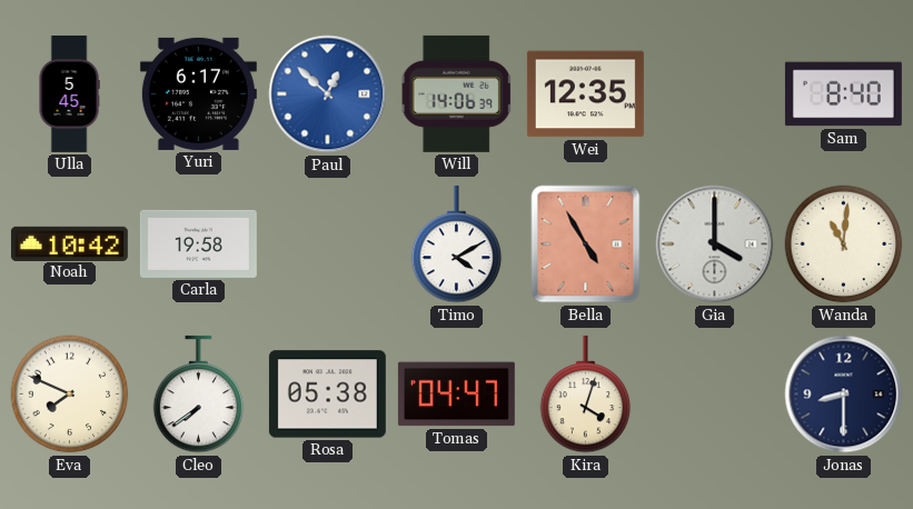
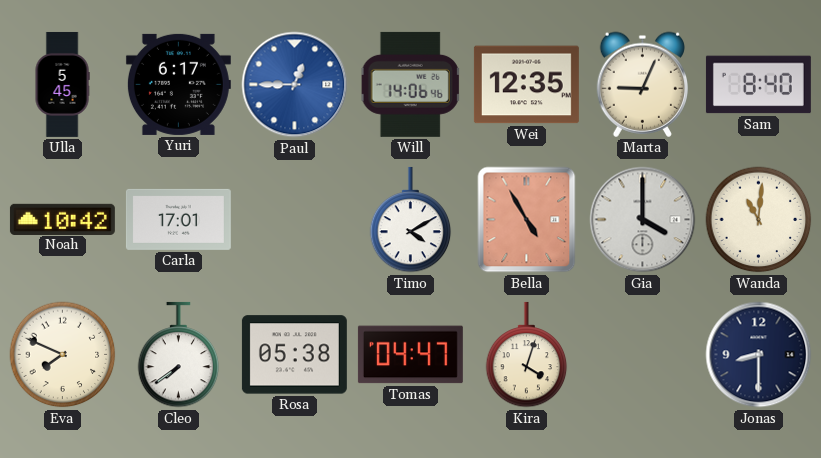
Paul: 12:52 -> 12:45 (295, 85)
Will: 14:06:39 -> 14:06:46 (410, 84)
Marta: none -> 9:04 (642, 84)
Carla: 19:58 -> 17:01 (178, 219)
